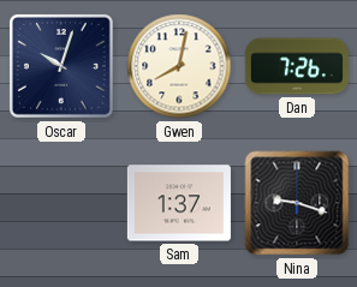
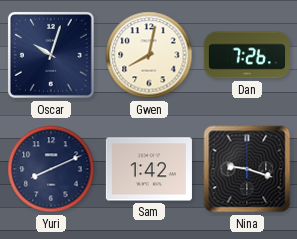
Yuri: none -> 8:11 (51, 169)
Sam: 1:37 -> 1:42 (149, 169)
